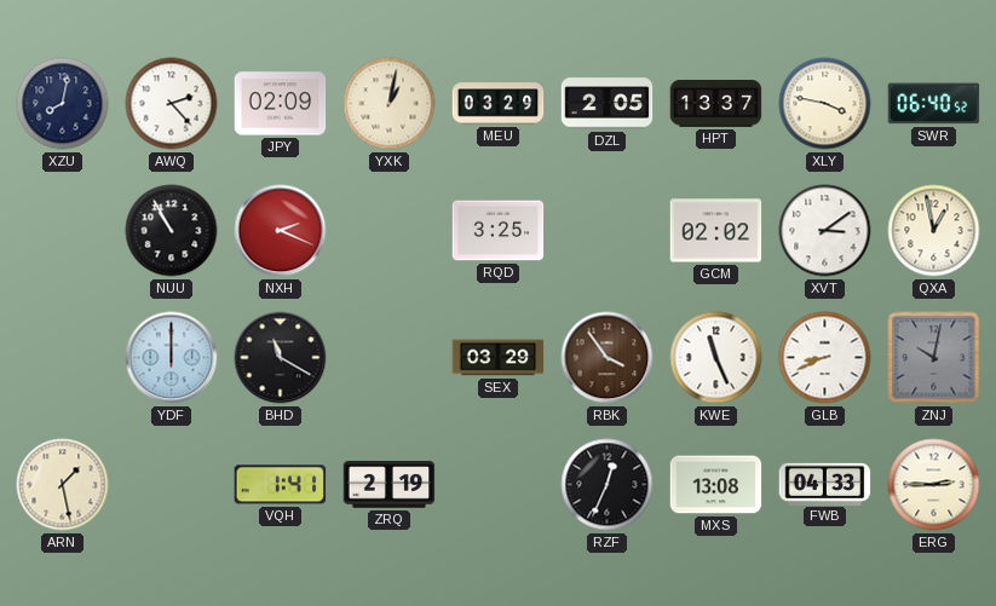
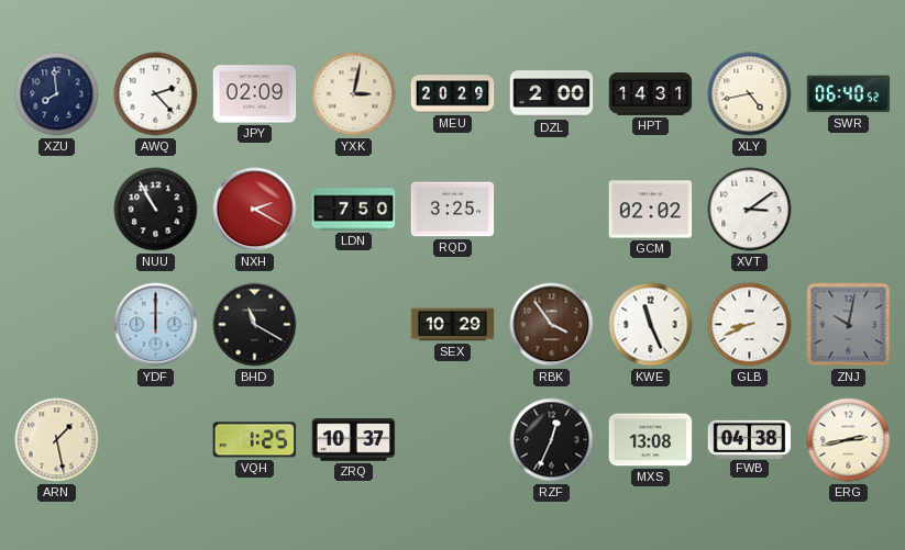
XZU: 8:02 -> 7:59 (57, 94)
YXK: 1:02 -> 3:02 (354, 94)
MEU: 03:29 -> 20:29 (453, 94)
DZL: 2:05 -> 2:00 (552, 94)
HPT: 13:37 -> 14:31 (651, 94)
XLY: 3:47 -> 4:43 (750, 94)
NXH: 2:19 -> 2:20 (255, 210)
LDN: none -> 7:50 (354, 210)
QXA: 12:58 -> none (934, 231)
SEX: 03:29 -> 10:29 (453, 325)
VQH: 1:41 -> 1:25 (255, 440)
ZRQ: 2:19 -> 10:37 (354, 440)
FWB: 04:33 -> 04:38 (750, 439)
ERG: 2:45 -> 2:43 (849, 440)
